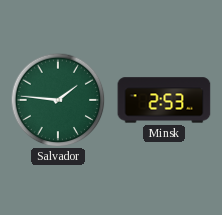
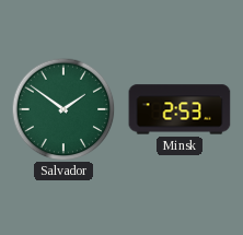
Salvador: 1:46 -> 1:51 (63, 109)
